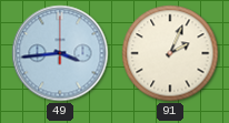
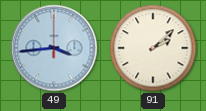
91: 2:04 -> 2:08 (153, 48)
